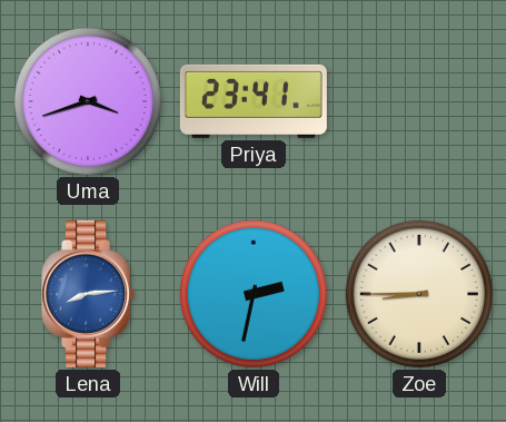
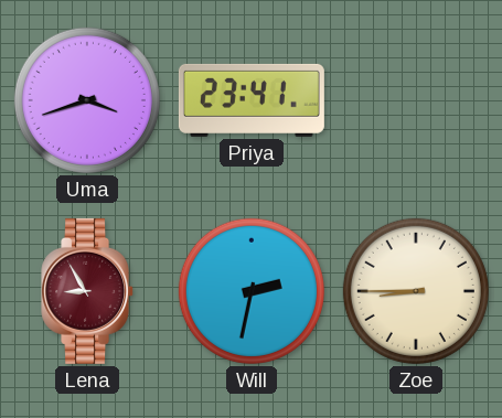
Lena: 8:14 -> 8:55 (88, 291)
Lena dial: blue -> burgundy (88, 291)
